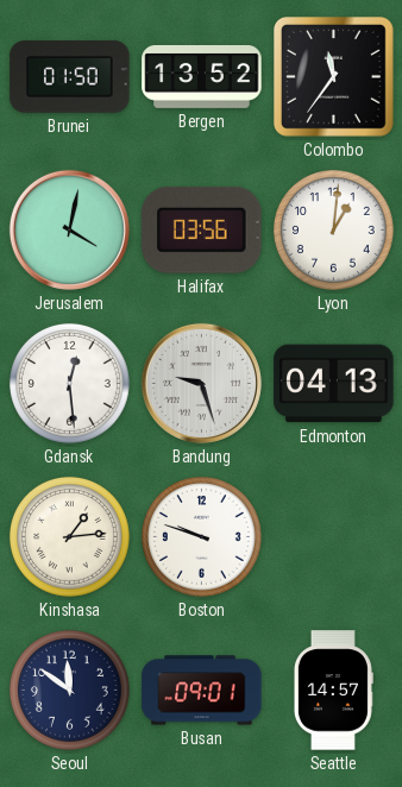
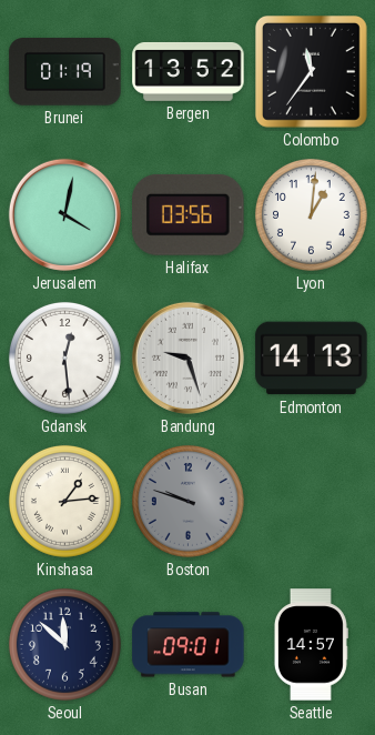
Brunei: 01:50 -> 01:19 (65, 72)
Edmonton: 04:13 -> 14:13 (312, 359)
Boston dial: white -> grey (187, 501)
Seoul: 11:51 -> 11:52 (64, 644)
